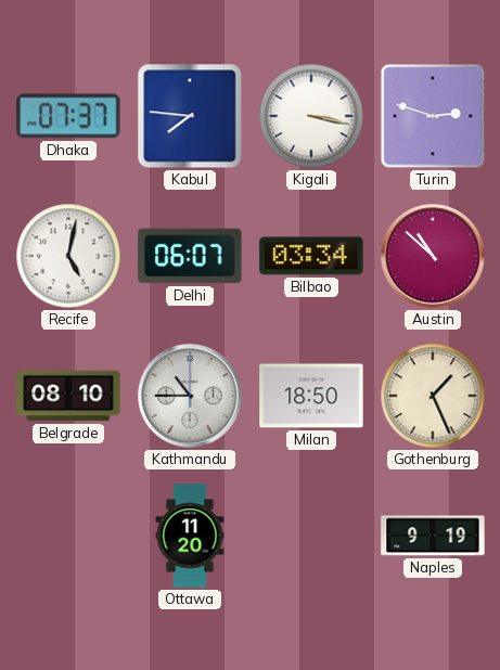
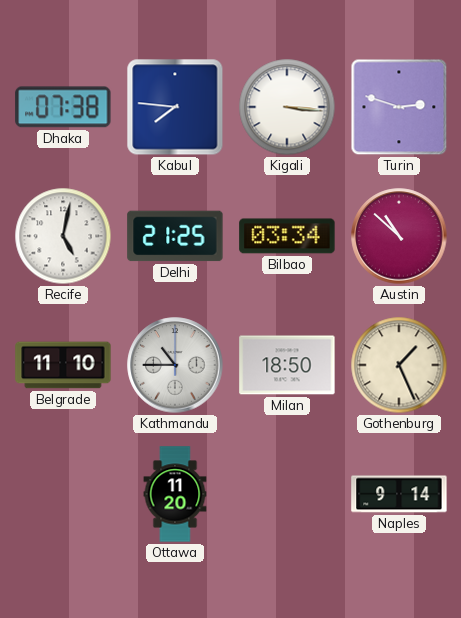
Dhaka: 07:37 -> 07:38 (63, 107)
Kigali: 3:17 -> 3:16 (287, 107)
Delhi: 06:07 -> 21:25 (175, 236)
Belgrade: 08:10 -> 11:10 (63, 365)
Naples: 9:19 -> 9:14 (399, 494)
